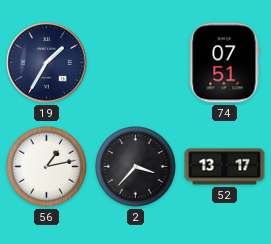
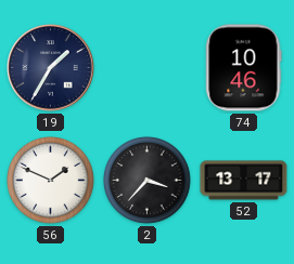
74: 07:51 -> 10:46 (244, 68)
56: 1:13 -> 1:49 (51, 181)
